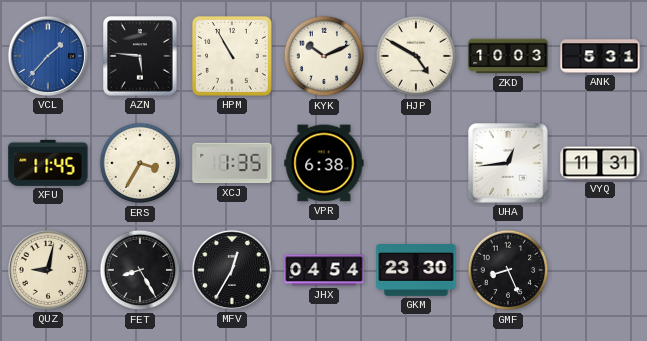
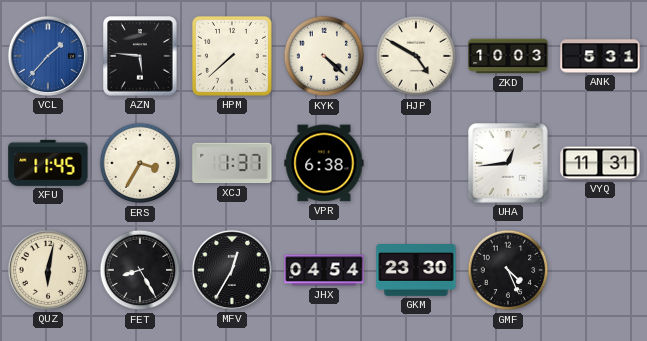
HPM: 10:55 -> 7:38 (232, 56)
KYK: 10:11 -> 4:22 (324, 56)
XCJ: 1:35 -> 1:37 (232, 163)
QUZ: 9:02 -> 6:02 (48, 270)
GMF: 8:26 -> 4:26 (508, 270)
